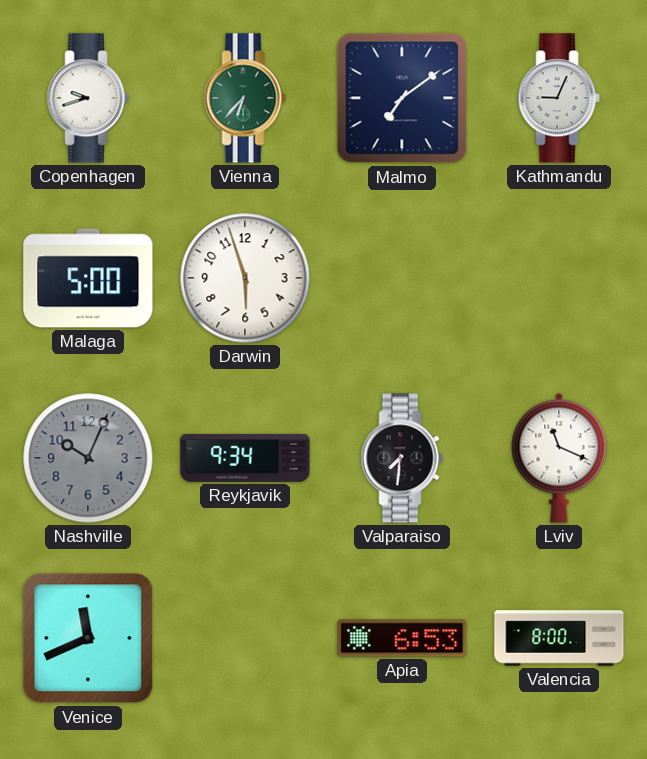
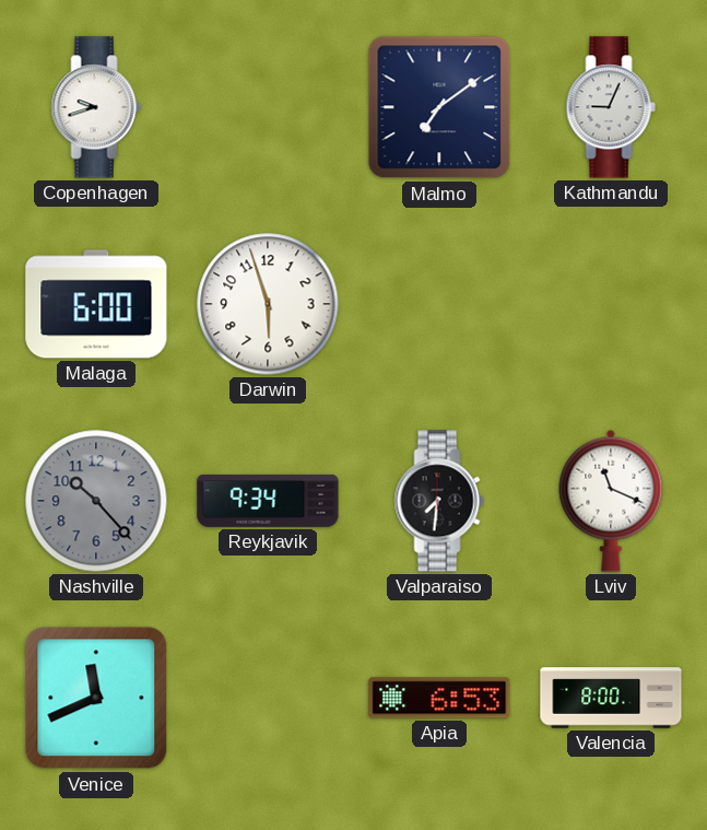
Vienna: 6:37 -> none (245, 98)
Malaga: 5:00 -> 6:00 (96, 304)
Nashville: 10:04 -> 10:23 (96, 501)
